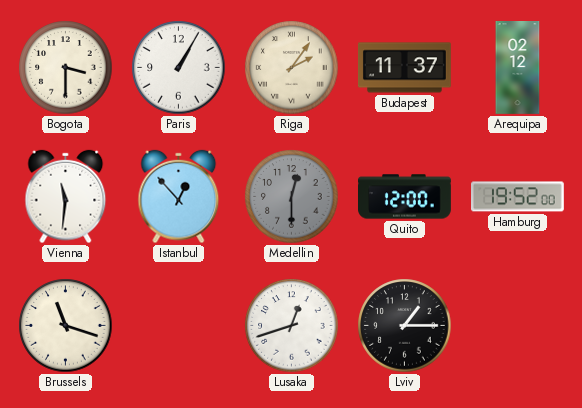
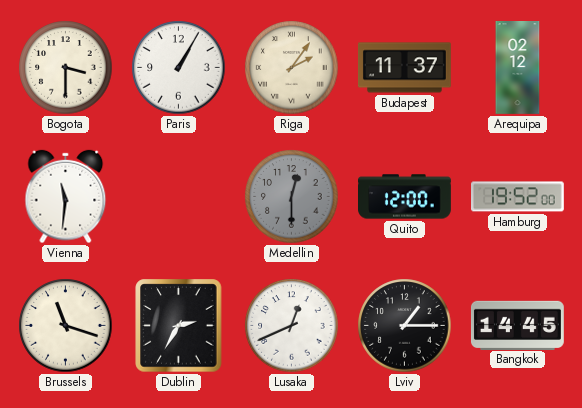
Istanbul: 12:53 -> none (179, 197)
Dublin: none -> 2:35 (179, 326)
Lusaka: 12:42 -> 12:41 (292, 326)
Bangkok: none -> 14:45 (518, 325)
